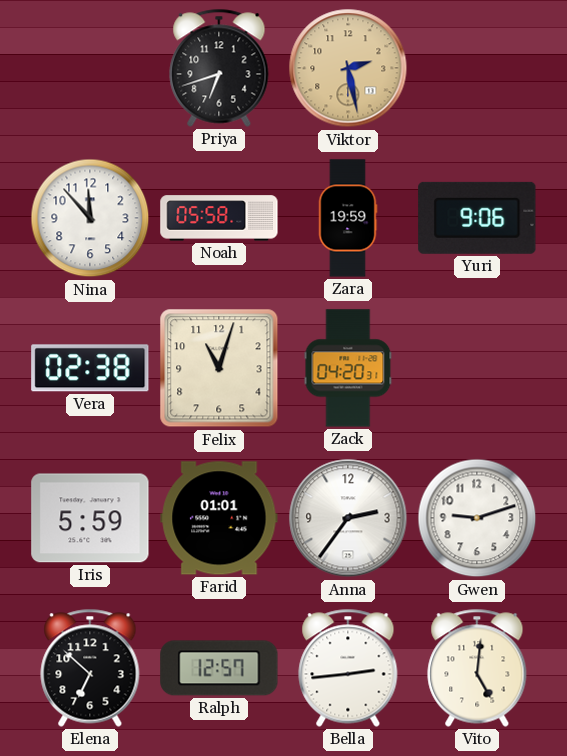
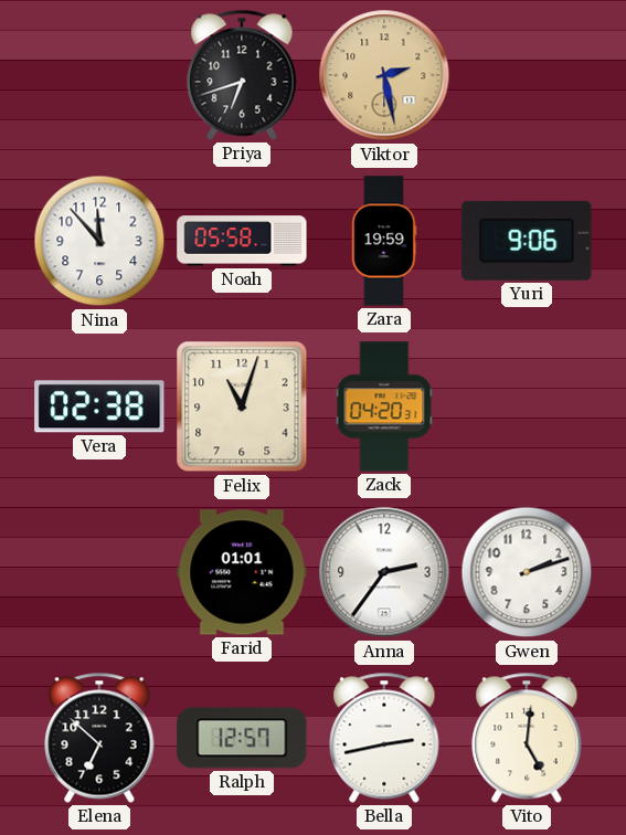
Iris: 5:59 -> none (90, 518)
Gwen: 9:12 -> 2:12 (527, 572)
Bella: 2:44 -> 2:43 (384, 738)
